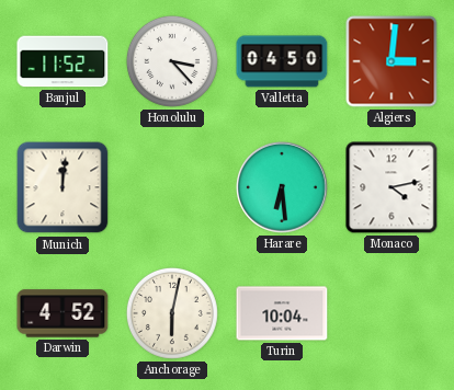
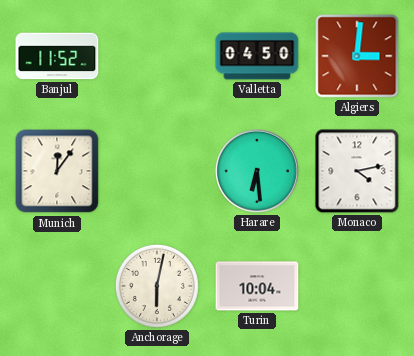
Honolulu: 3:23 -> none (172, 61)
Munich: 12:01 -> 12:06 (57, 171)
Darwin: 4:52 -> none (63, 313)
